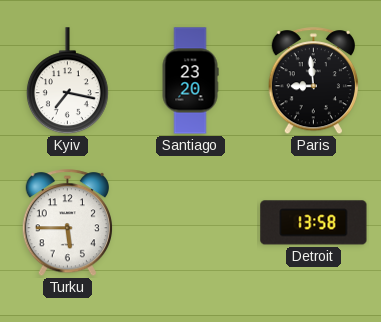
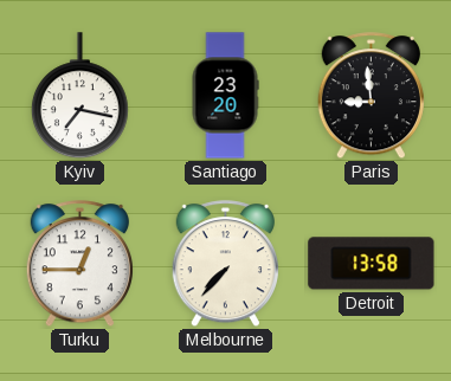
Turku: 5:45 -> 12:45 (79, 264)
Melbourne: none -> 7:37 (225, 264)
